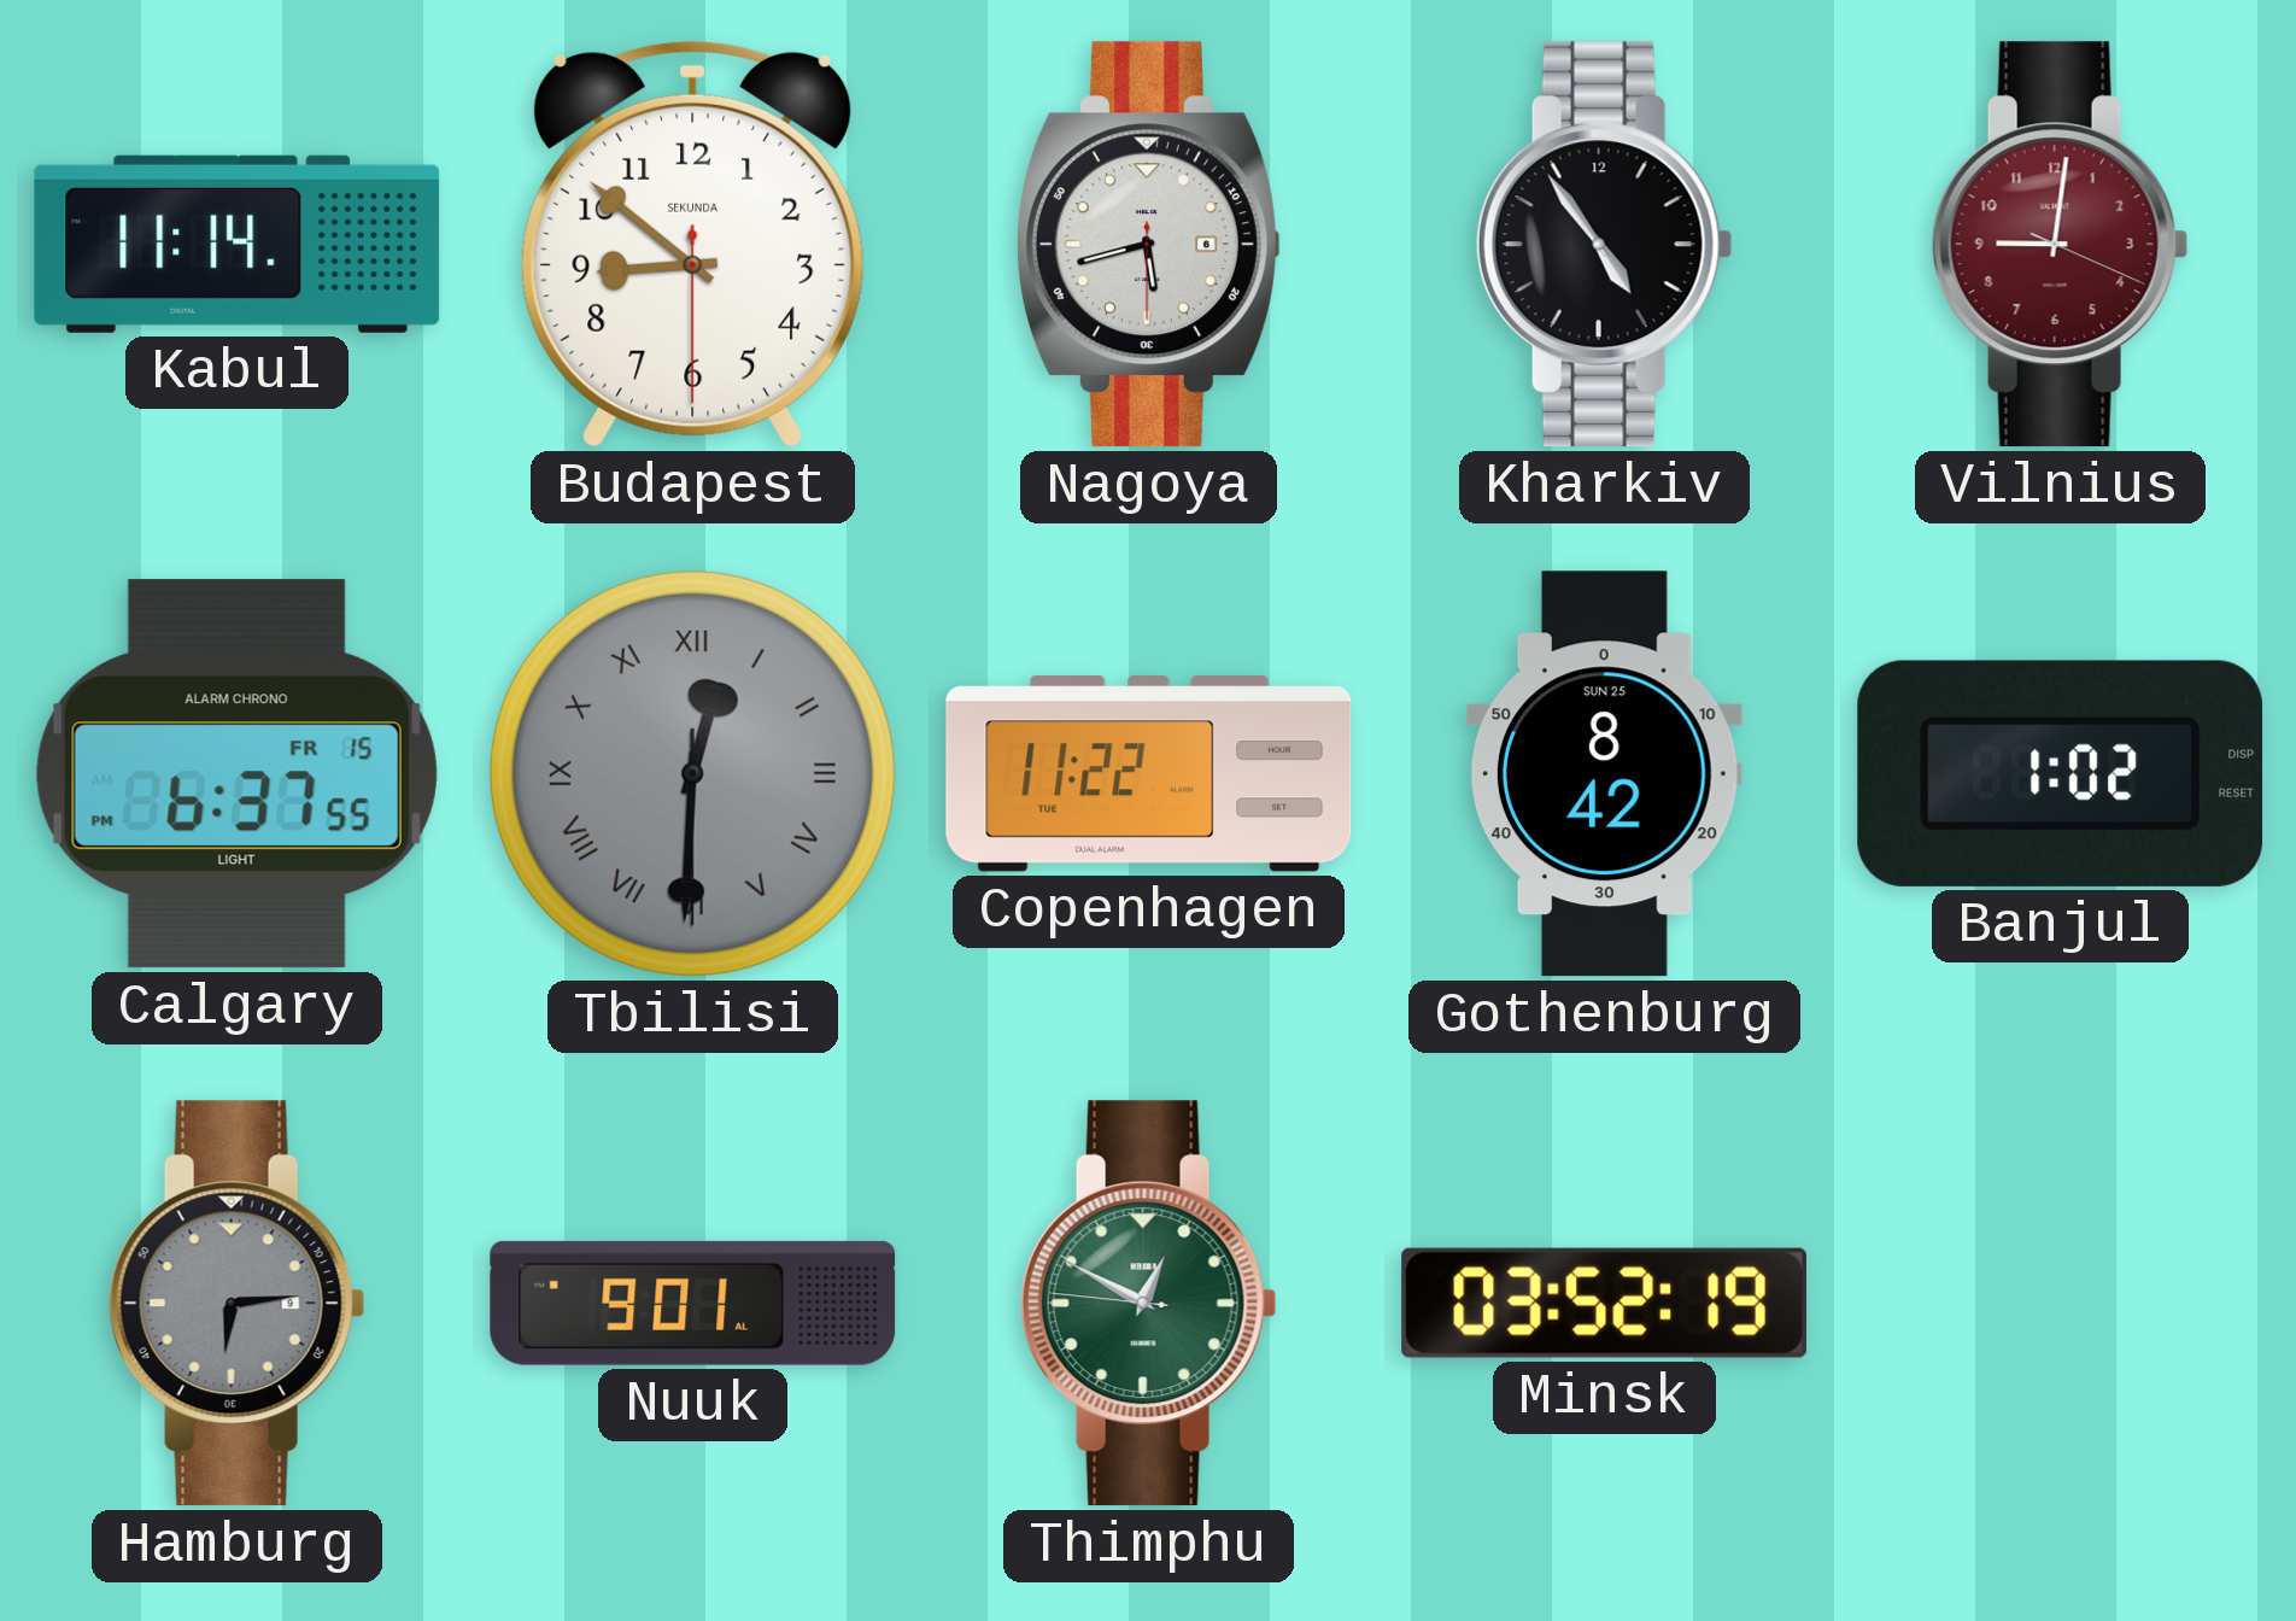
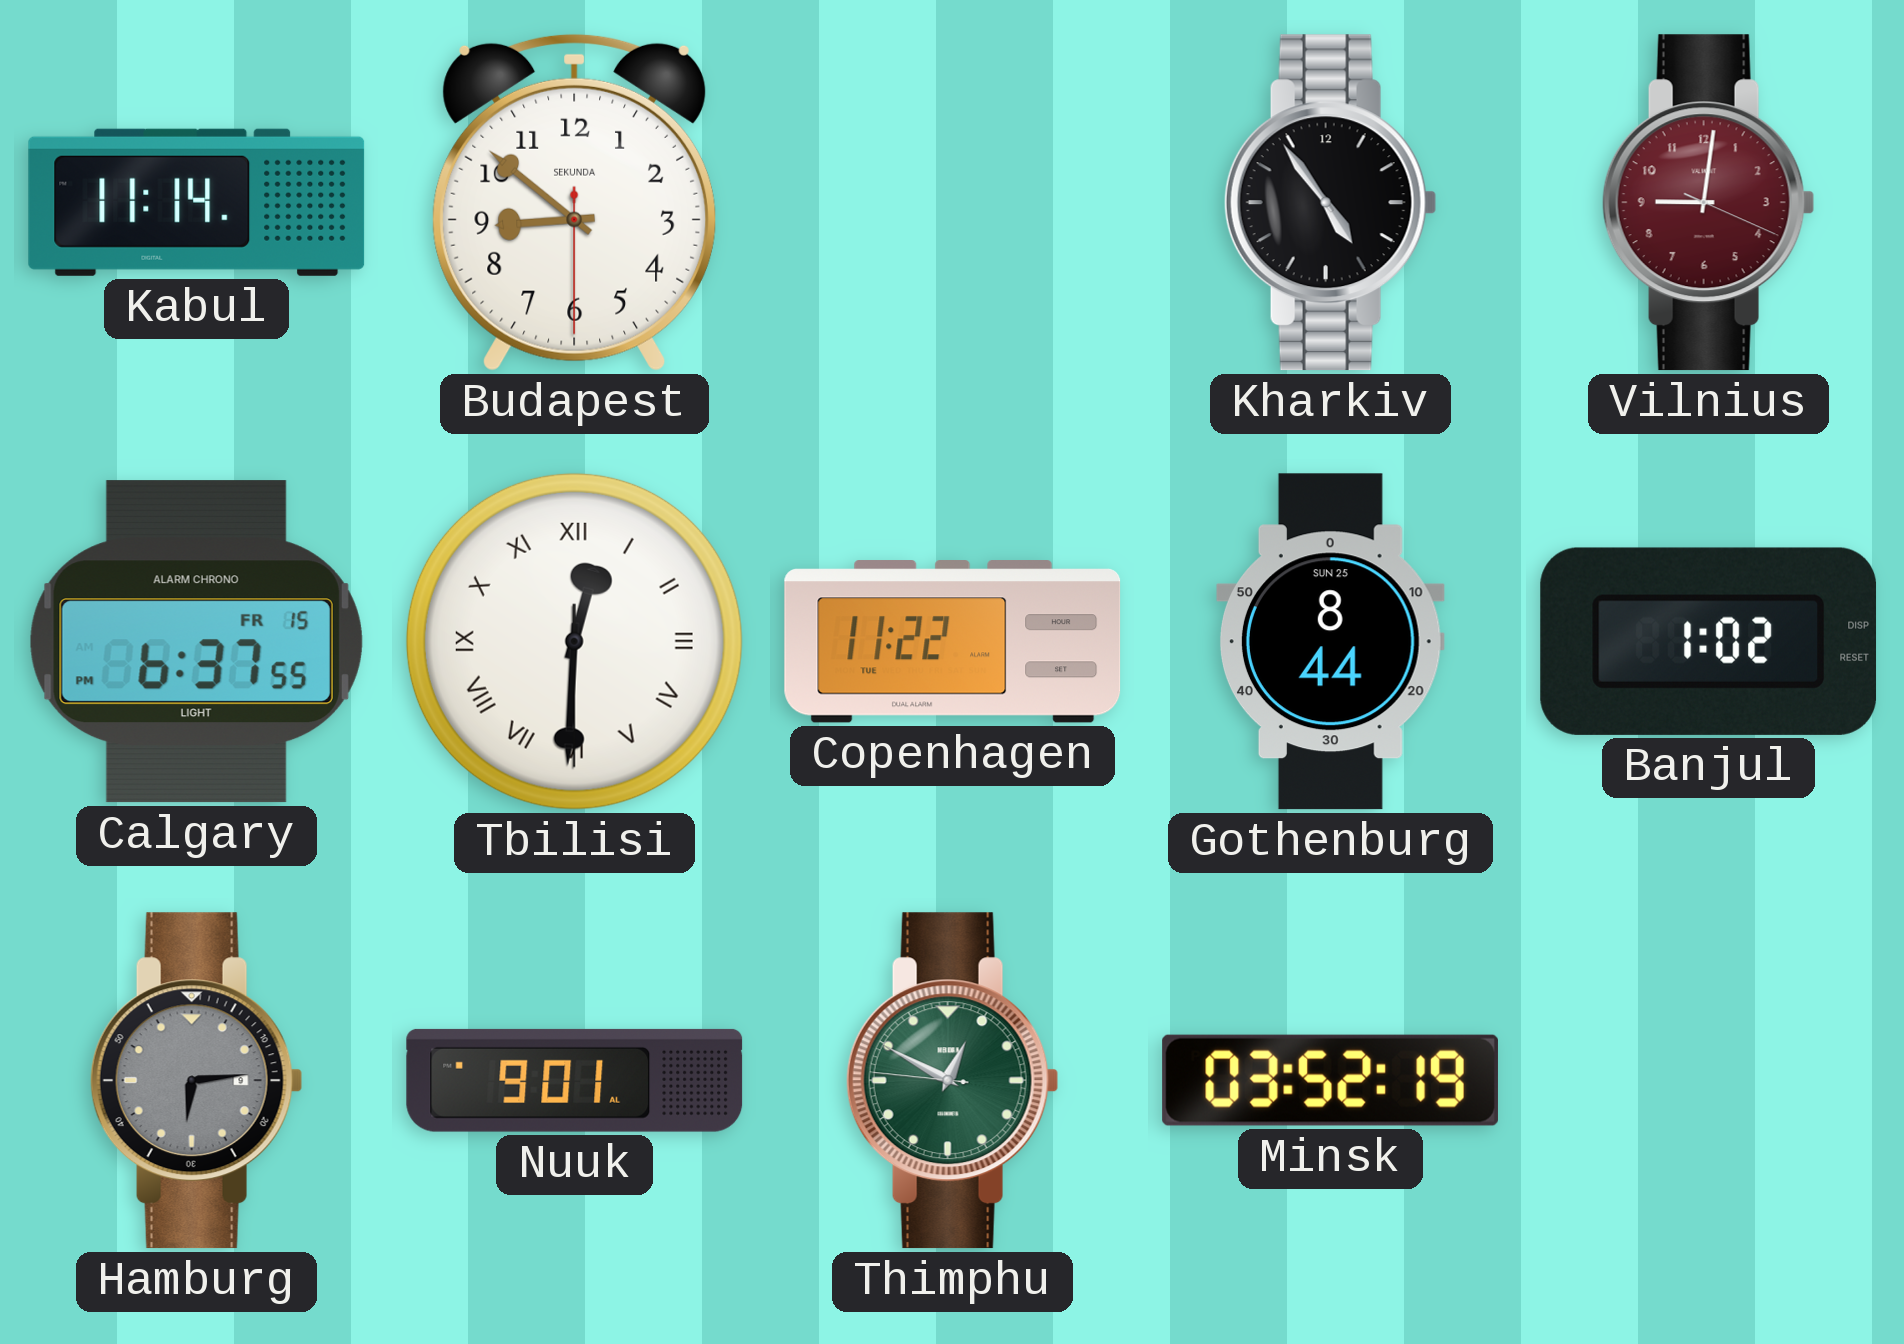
Nagoya: 5:42 -> none (1148, 245)
Tbilisi dial: grey -> white (574, 641)
Gothenburg: 8:42 -> 8:44 (1330, 642)
